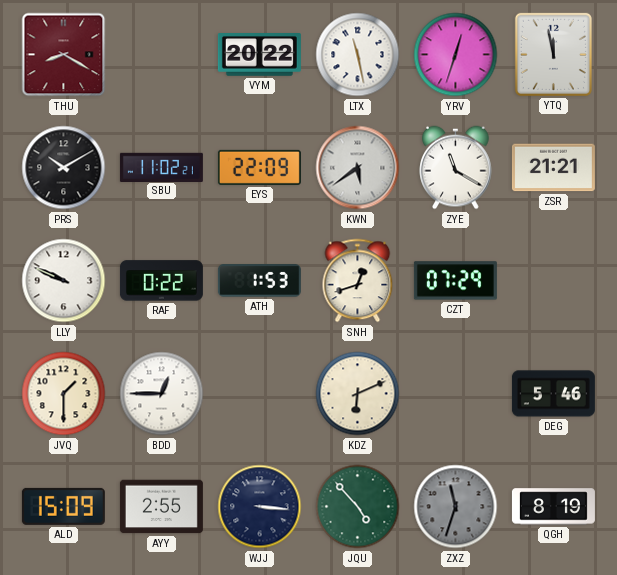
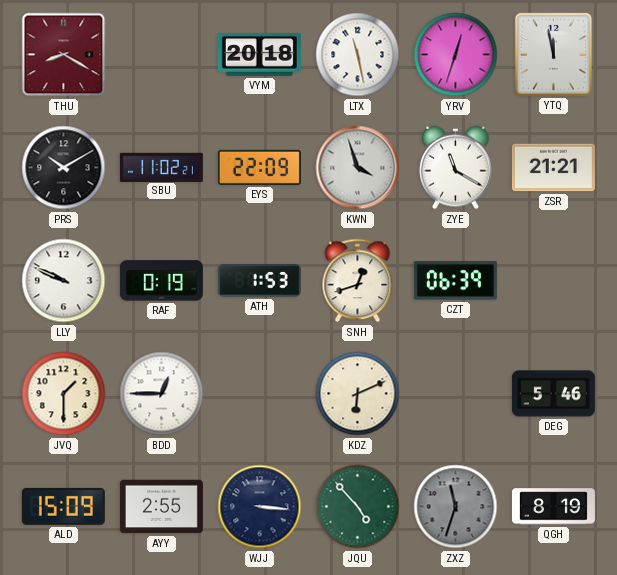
VYM: 20:22 -> 20:18 (259, 55)
KWN: 5:39 -> 3:57 (358, 168)
RAF: 0:22 -> 0:19 (161, 281)
CZT: 07:29 -> 06:39 (455, 281)
